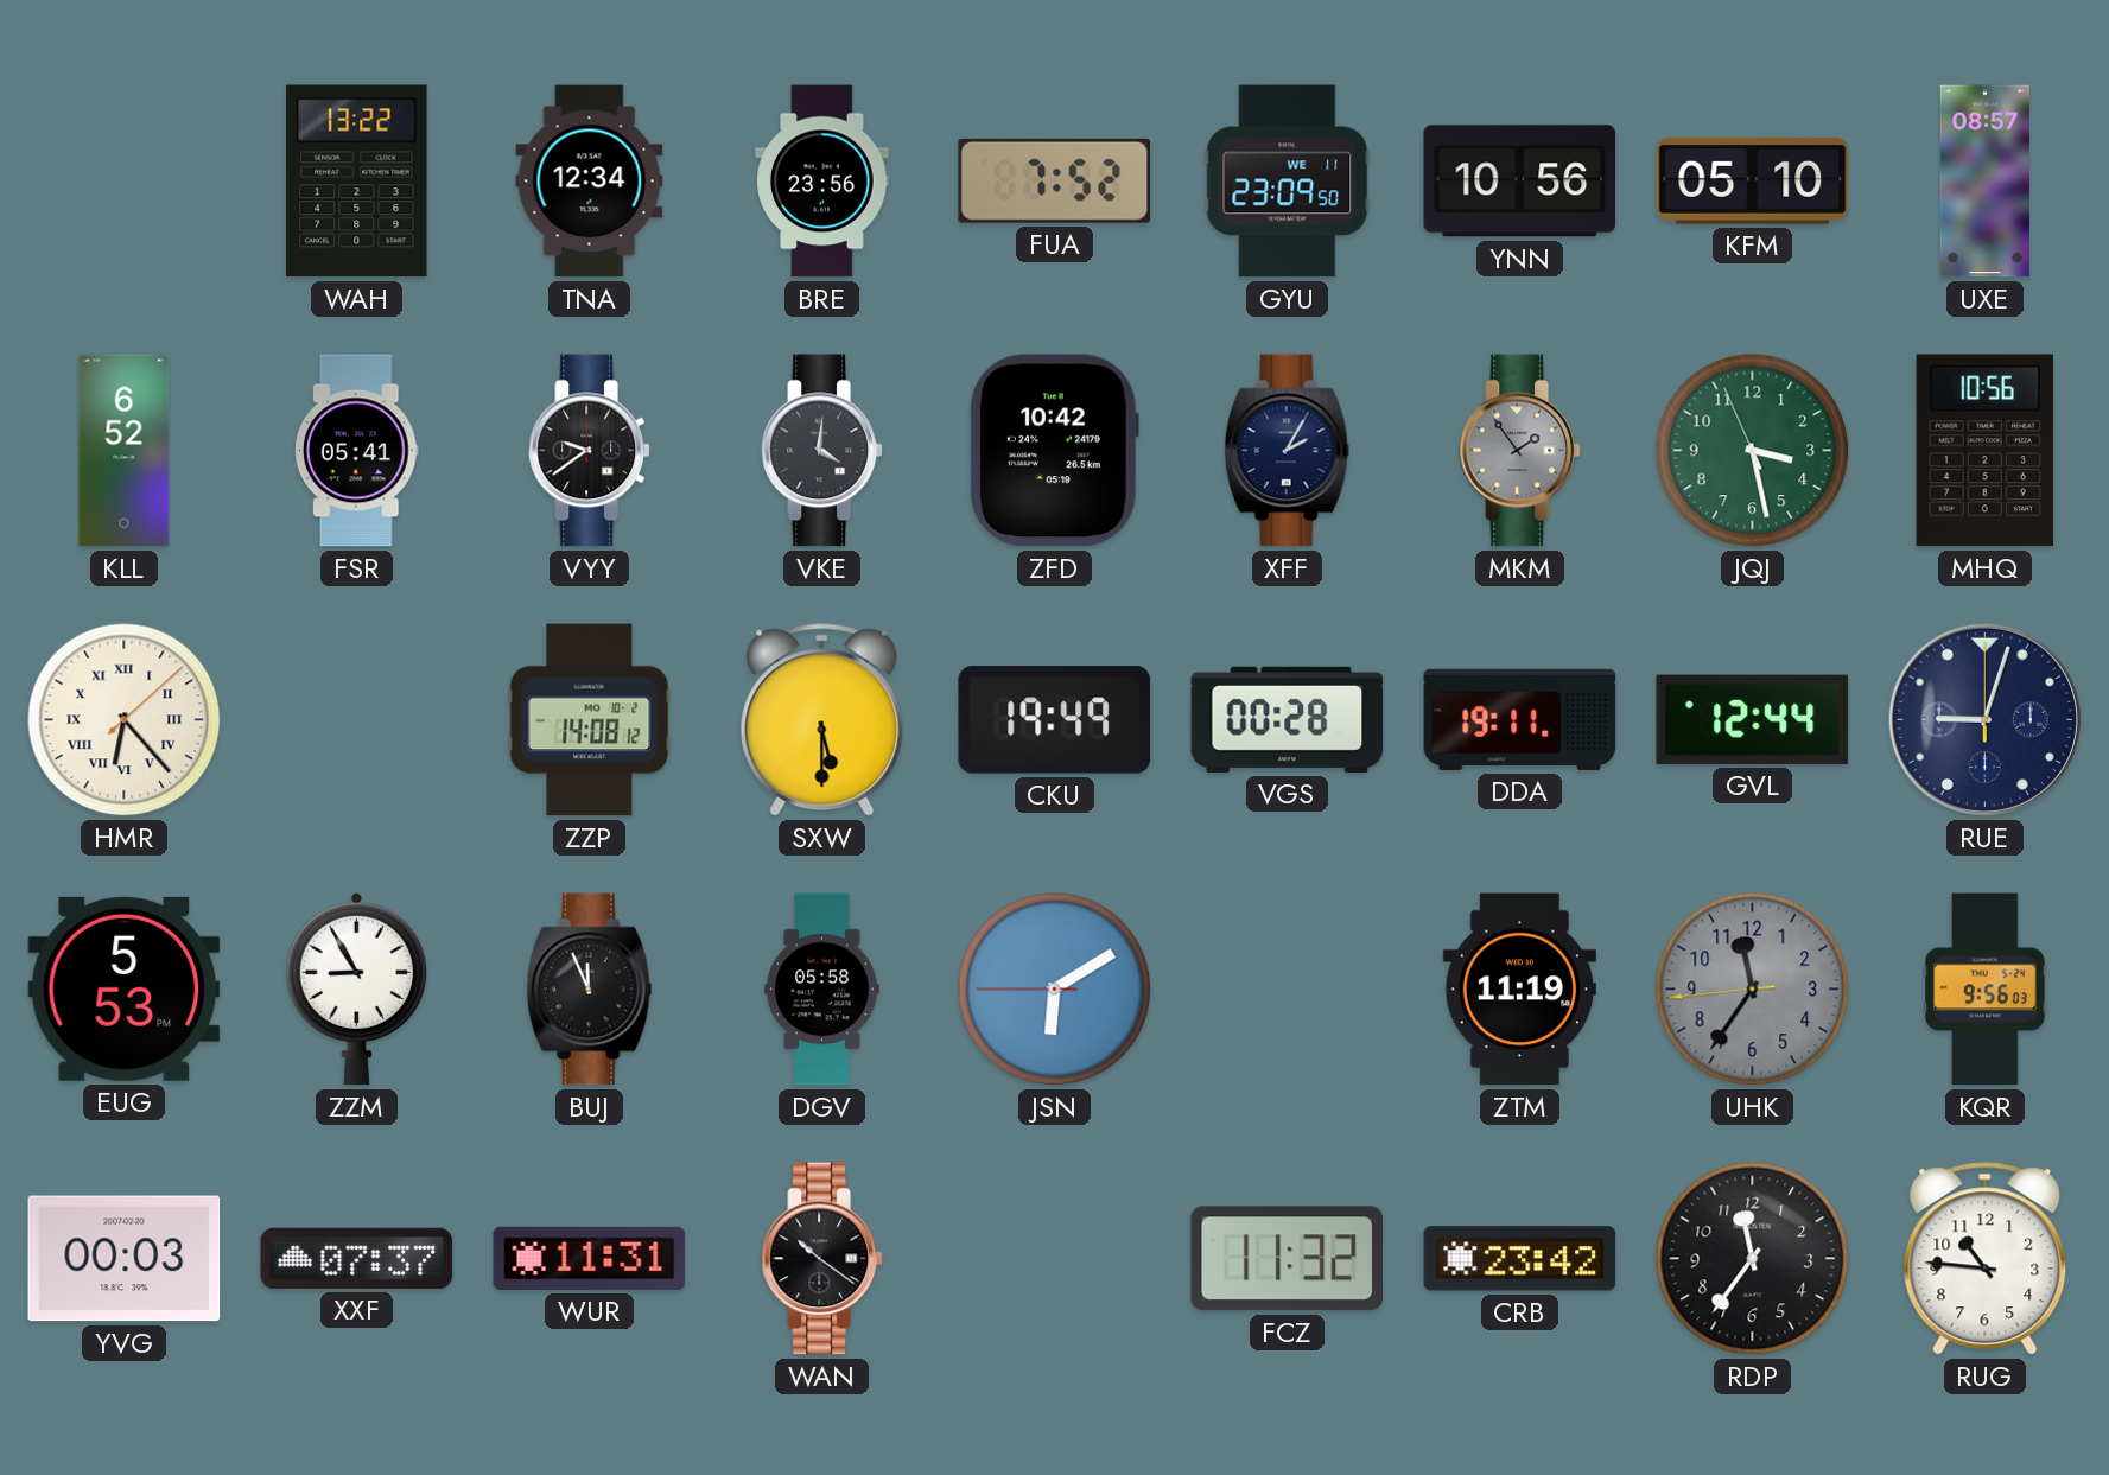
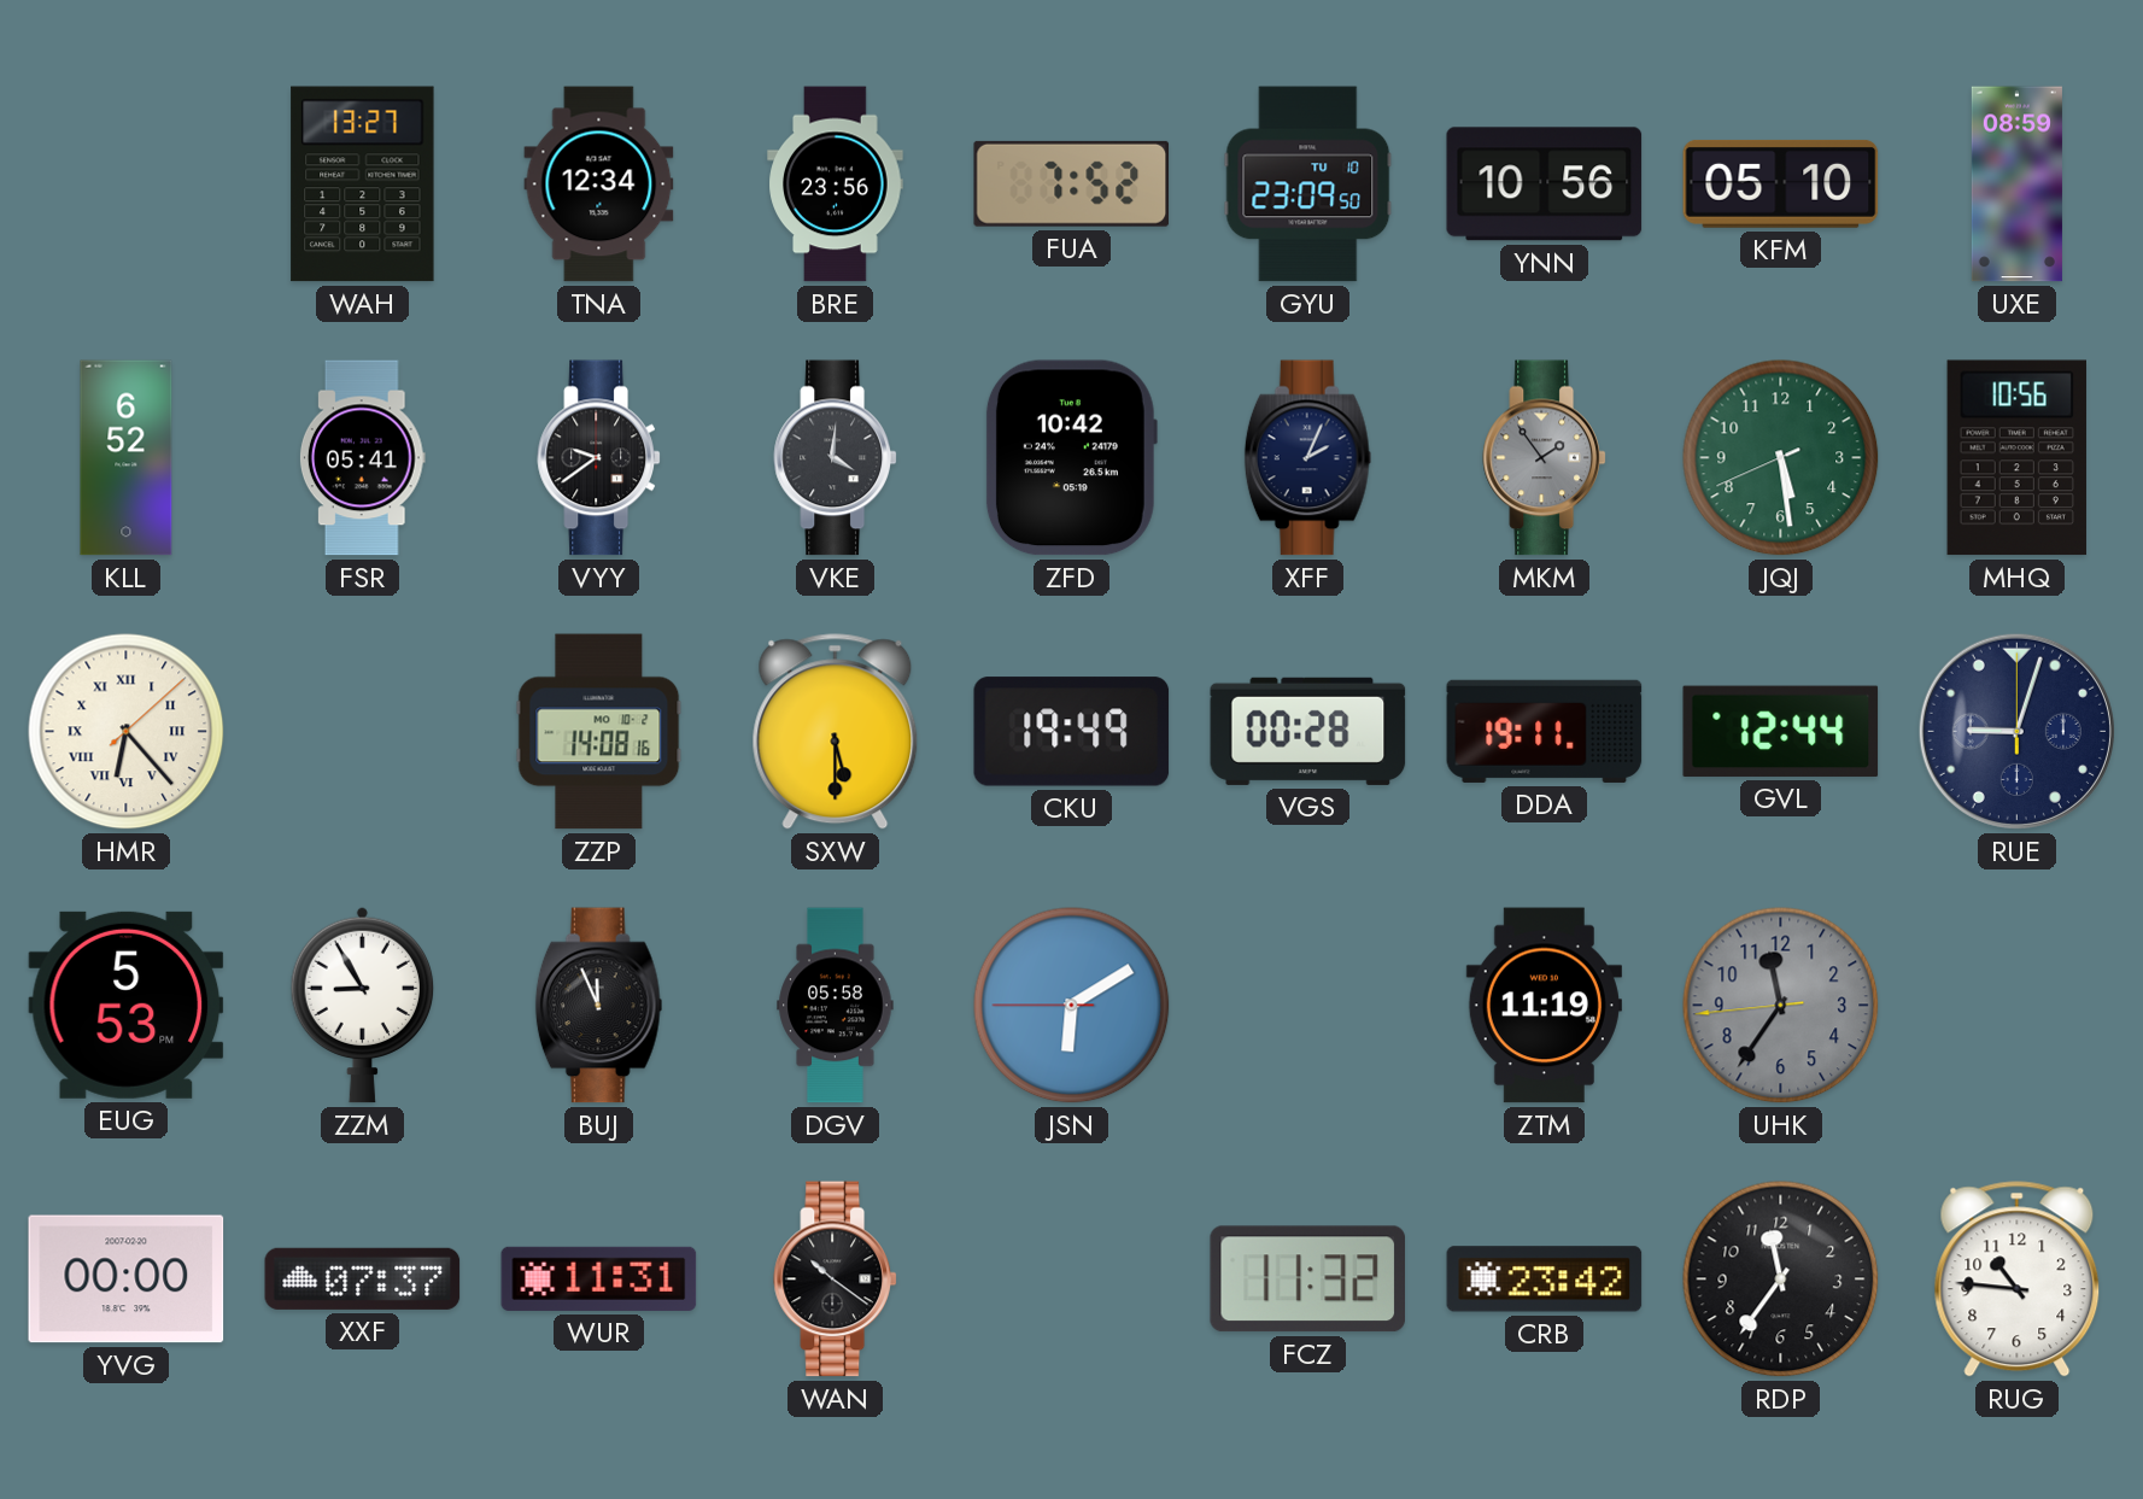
WAH: 13:22 -> 13:27 (363, 185)
GYU date: WE 11 -> TU 10 (1308, 185)
UXE: 08:57 -> 08:59 (2016, 185)
XFF: 2:05 -> 2:04 (1308, 458)
JQJ: 3:27 -> 5:28 (1781, 458)
ZZP: 14:08:12 -> 14:08:16 (599, 732)
KQR: 9:56 -> none (1986, 990)
YVG: 00:03 -> 00:00 (127, 1280)
